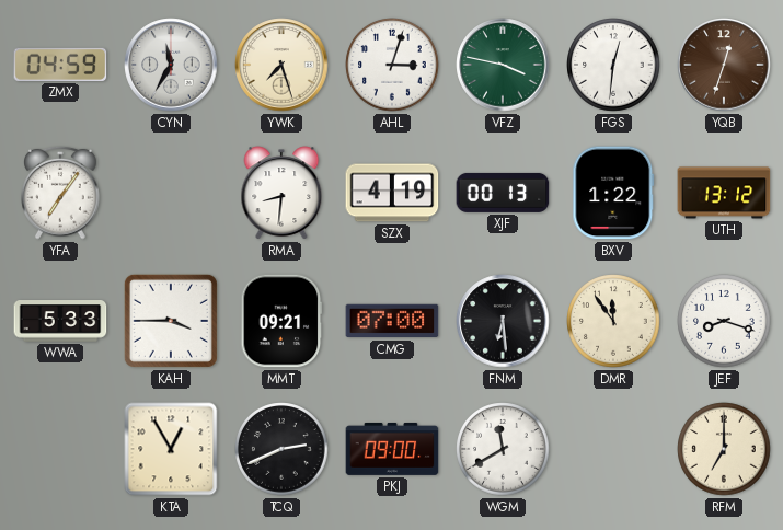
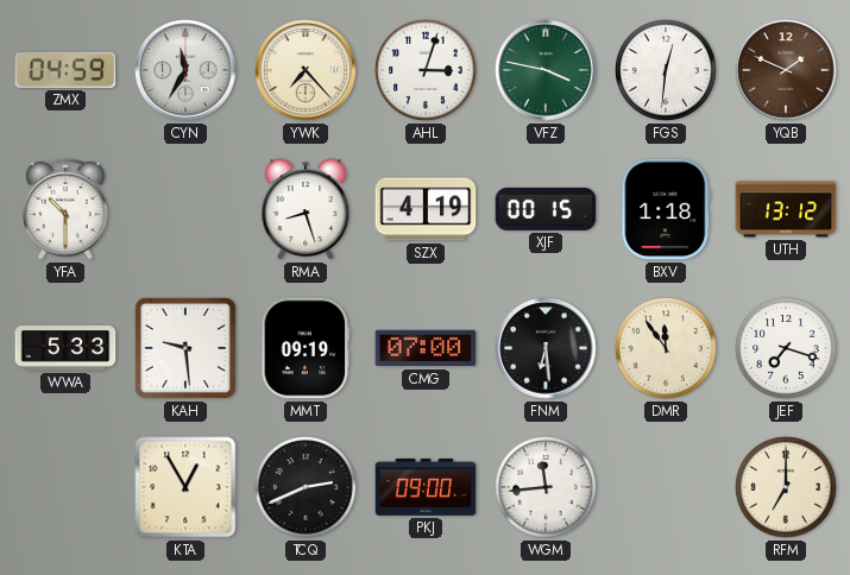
YWK: 7:27 -> 7:23 (306, 70)
YQB: 12:33 -> 1:49 (786, 70)
YFA: 7:06 -> 10:30 (65, 209)
RMA: 8:31 -> 8:27 (306, 209)
XJF: 00:13 -> 00:15 (546, 209)
BXV: 1:22 -> 1:18 (666, 209)
KAH: 3:45 -> 9:29 (185, 348)
MMT: 09:21 -> 09:19 (306, 348)
JEF: 8:18 -> 7:18 (786, 348)
WGM: 11:40 -> 11:44 (546, 487)
